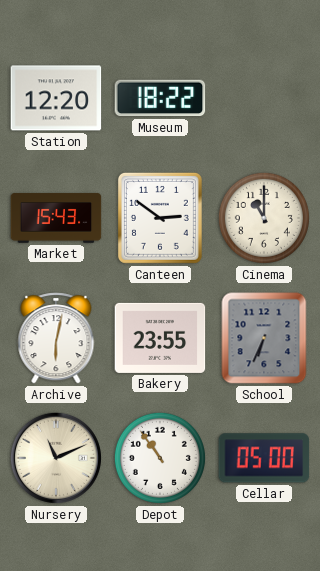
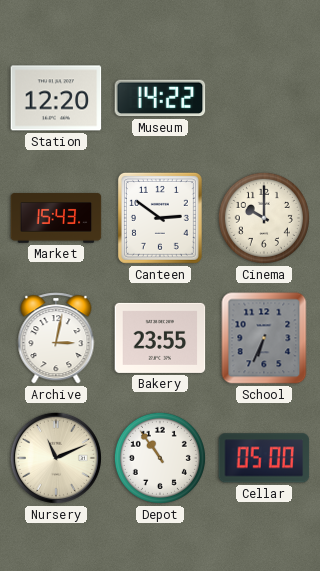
Museum: 18:22 -> 14:22 (160, 98)
Cinema: 11:00 -> 10:00 (264, 218)
Archive: 6:02 -> 3:02 (56, 338)
